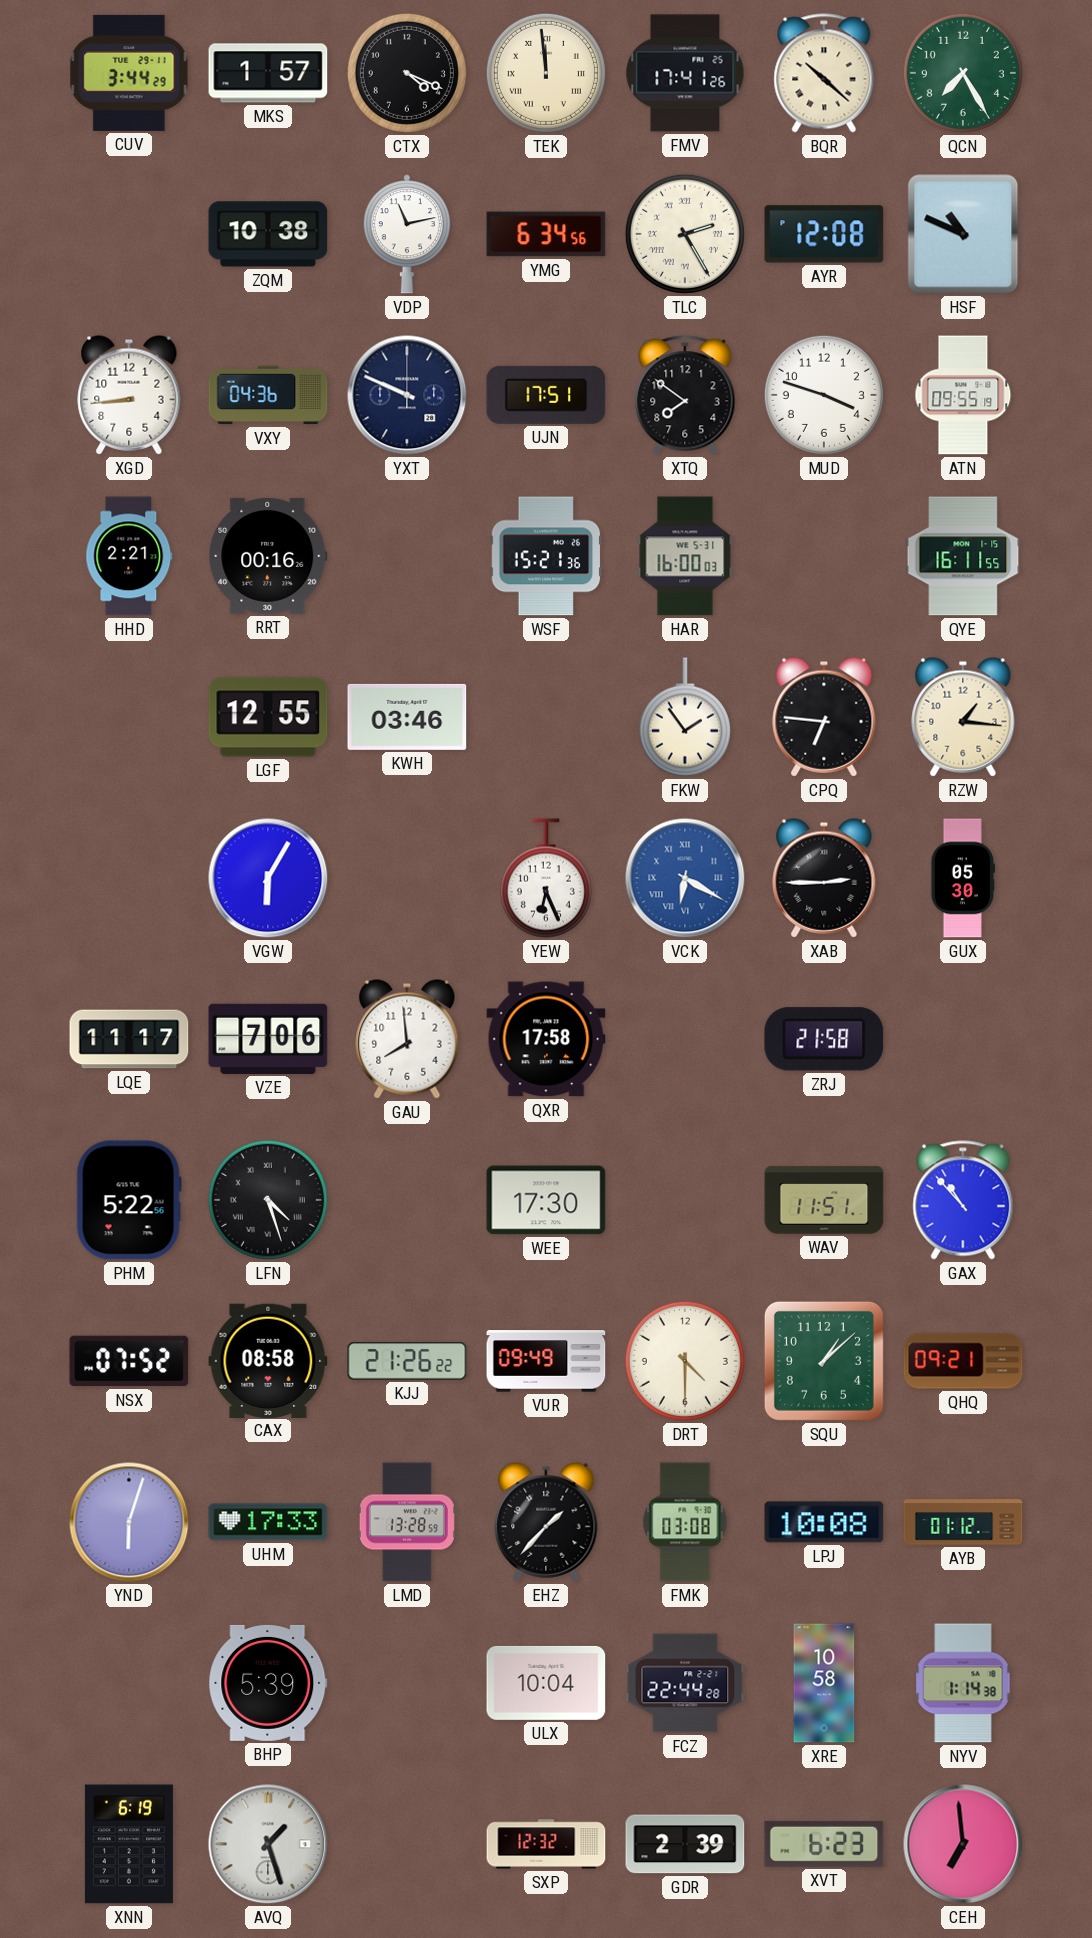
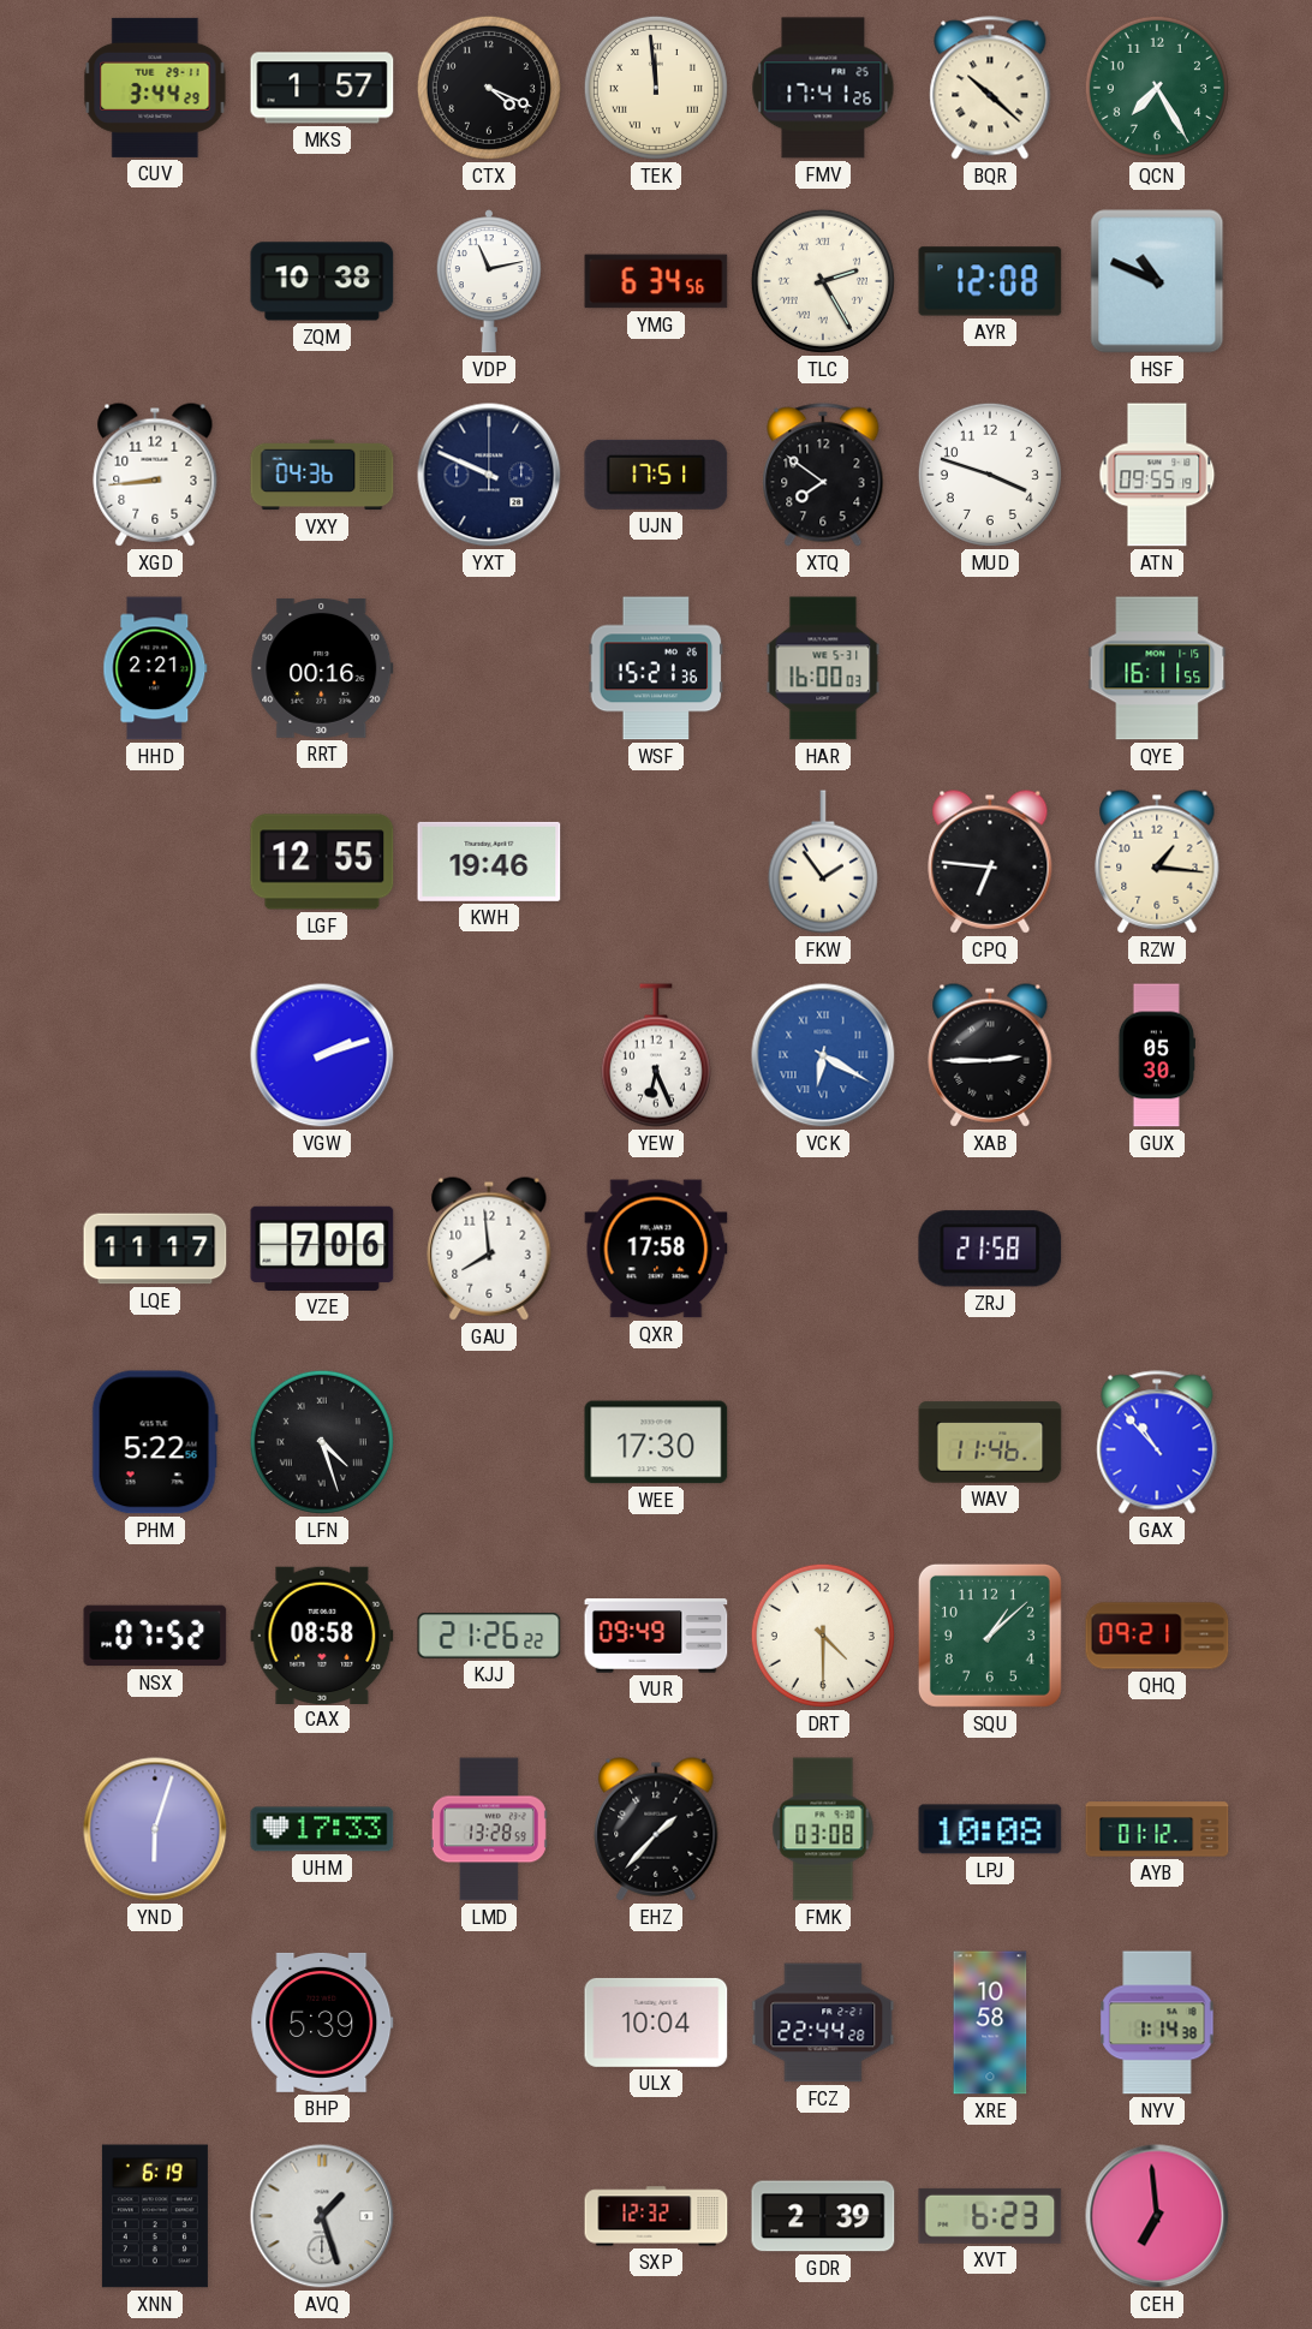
KWH: 03:46 -> 19:46 (489, 862)
VGW: 6:05 -> 2:12 (322, 1055)
WAV: 11:51 -> 11:46 (990, 1442)
